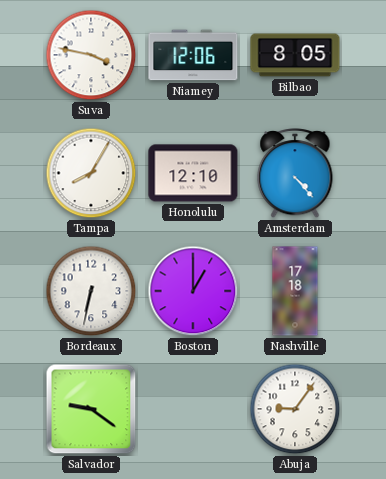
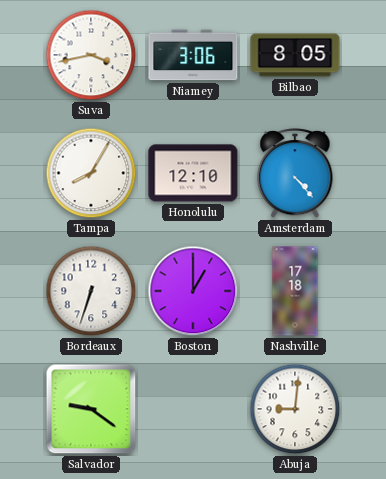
Suva: 3:47 -> 3:43 (91, 55)
Niamey: 12:06 -> 3:06 (193, 55)
Bordeaux: 6:32 -> 6:33 (91, 291)
Abuja: 9:06 -> 9:01 (295, 409)
